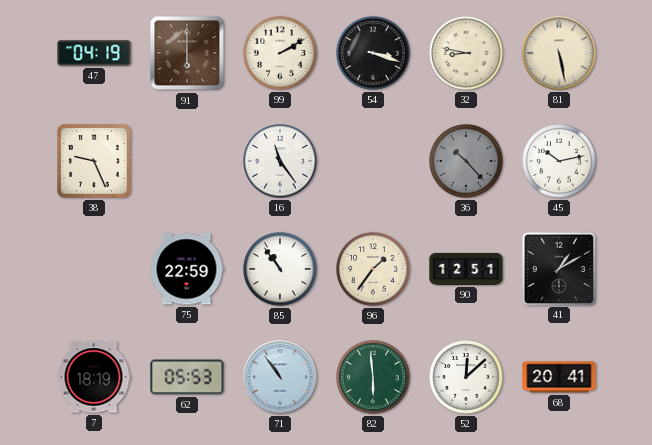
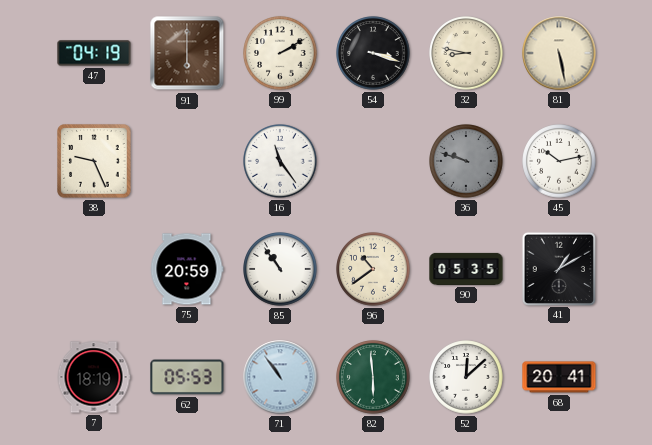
36: 10:23 -> 9:48 (466, 161)
75: 22:59 -> 20:59 (187, 269)
96: 1:36 -> 10:39 (373, 269)
90: 12:51 -> 05:35 (466, 269)
